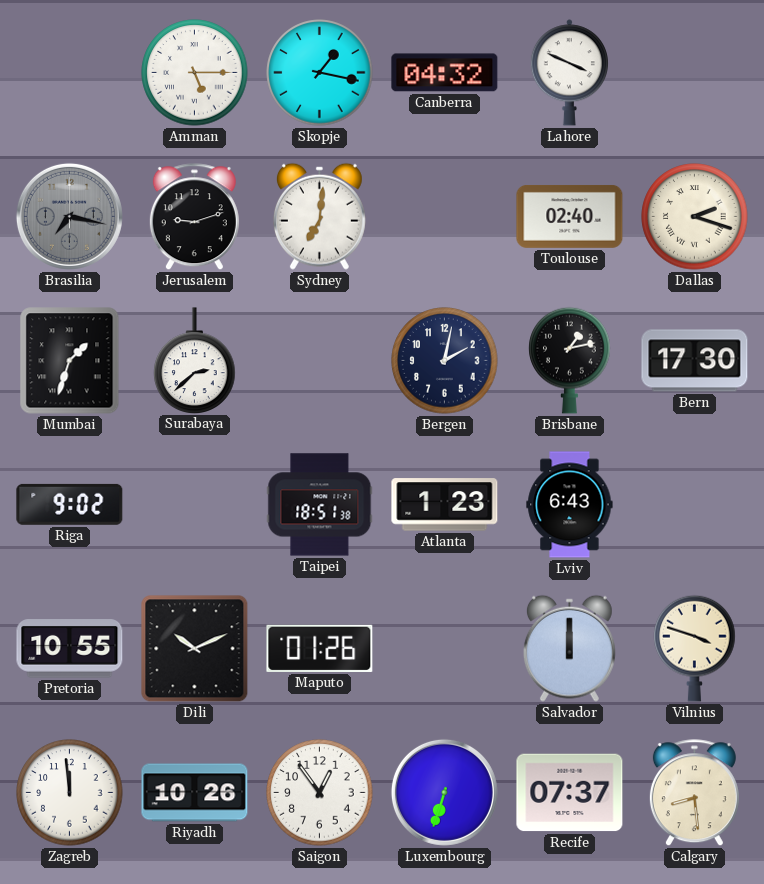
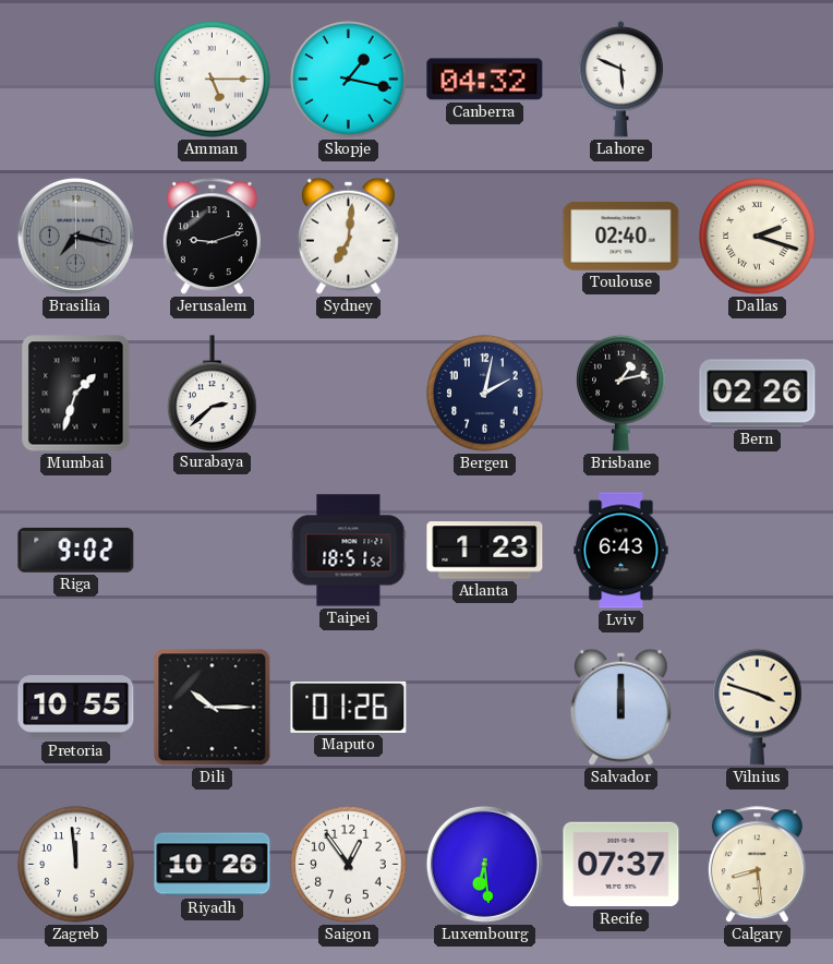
Lahore: 3:49 -> 5:49 (620, 80)
Bern: 17:30 -> 02:26 (758, 394)
Taipei: 18:51:38 -> 18:51:52 (349, 551)
Dili: 10:11 -> 10:15 (213, 708)
Luxembourg: 6:33 -> 6:29 (484, 864)
